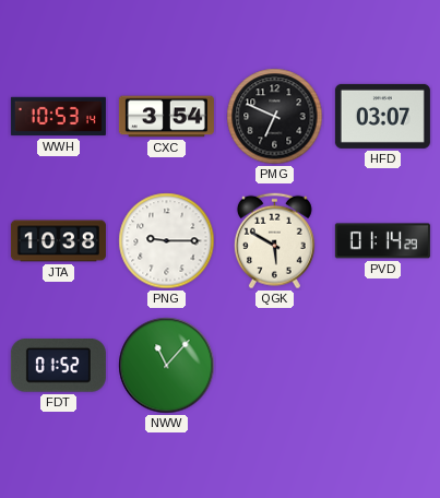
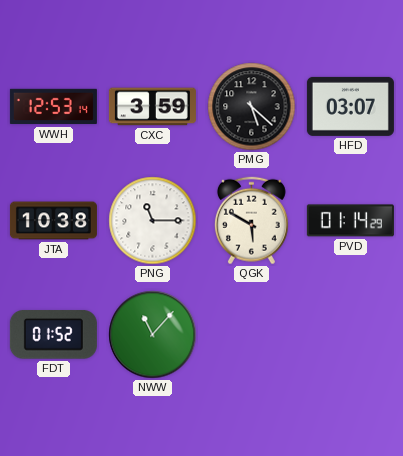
WWH: 10:53 -> 12:53 (53, 107)
CXC: 3:54 -> 3:59 (152, 107)
PMG: 6:49 -> 5:22 (252, 107)
PNG: 9:15 -> 11:15 (153, 221)
